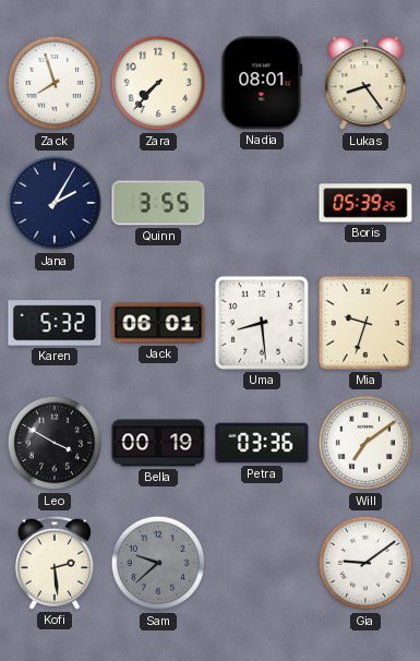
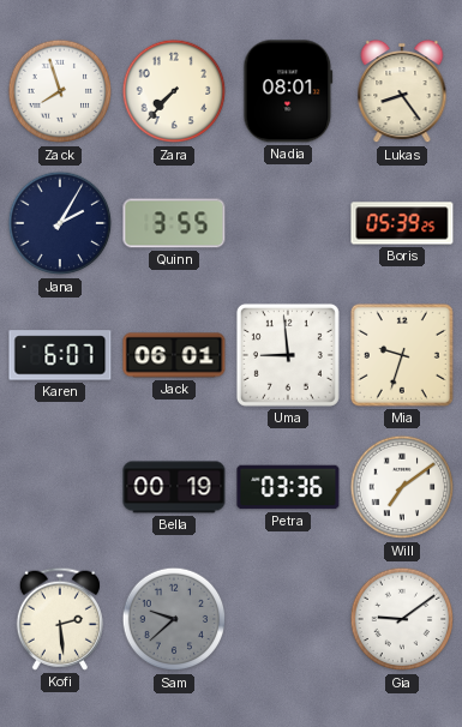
Karen: 5:32 -> 6:07 (60, 355)
Uma: 8:29 -> 8:59 (288, 355)
Leo: 3:50 -> none (55, 443)
